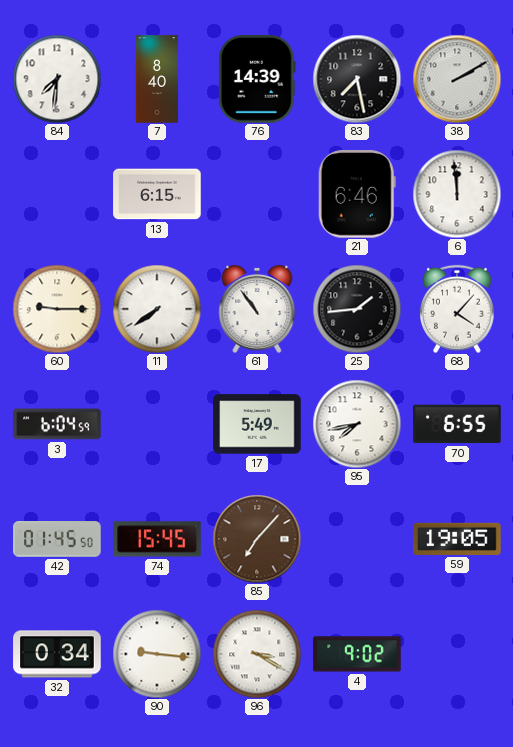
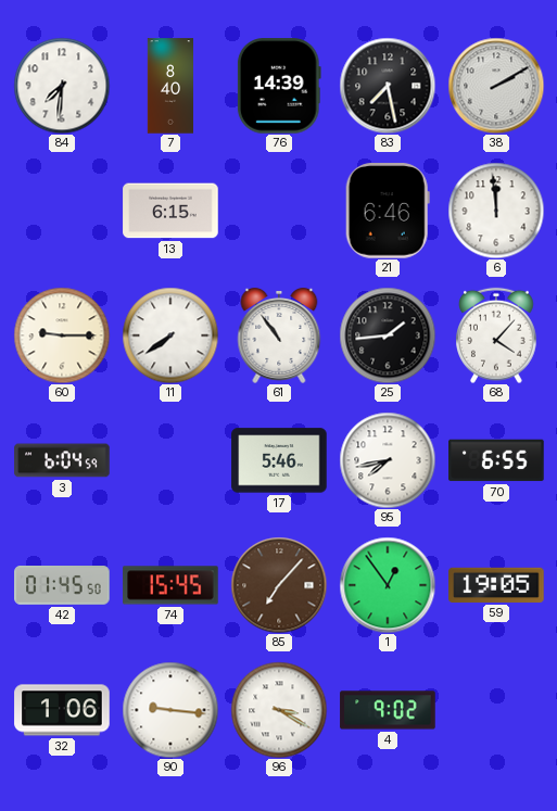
17: 5:49 -> 5:46 (279, 460)
1: none -> 12:54 (388, 585)
32: 0:34 -> 1:06 (62, 710)
